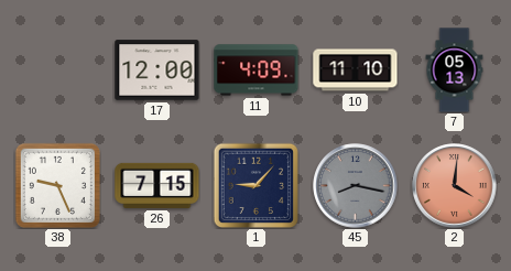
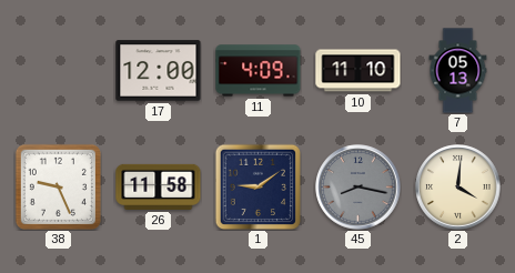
26: 7:15 -> 11:58 (159, 186)
1: 9:07 -> 9:09 (257, 186)
2 dial: salmon -> cream (458, 188)
